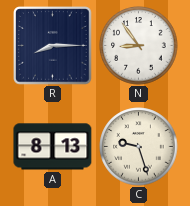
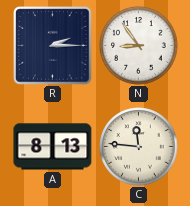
R: 8:15 -> 2:15 (53, 46)
C: 9:27 -> 11:46 (139, 147)
